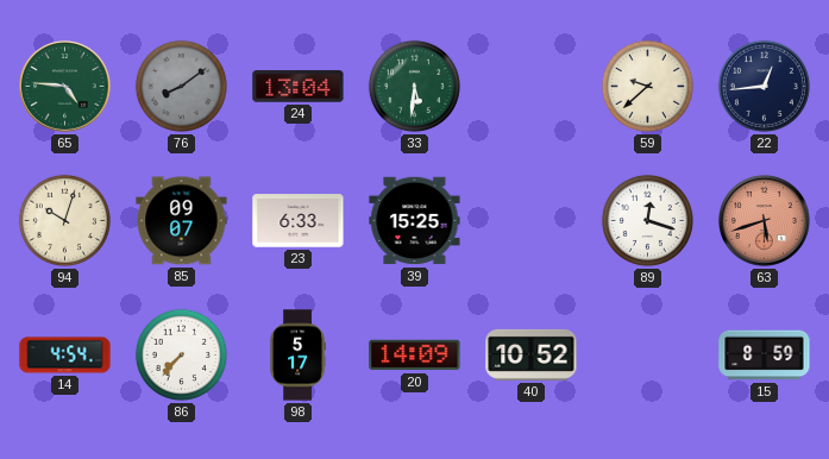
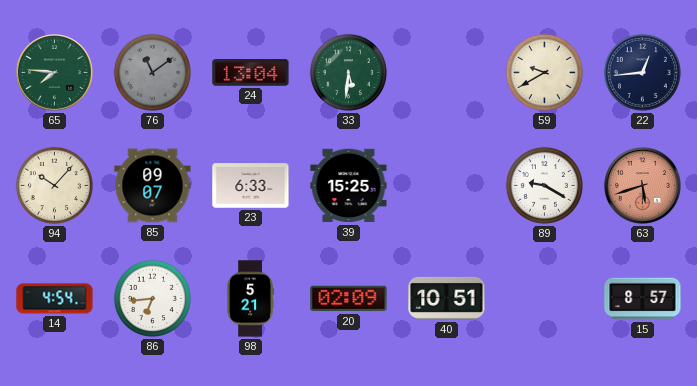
65: 4:46 -> 7:46 (55, 73)
76: 8:09 -> 11:09 (152, 72)
59: 9:38 -> 9:40 (544, 72)
94: 10:03 -> 10:07 (54, 185)
89: 12:18 -> 9:20 (544, 185)
86: 7:37 -> 6:44 (152, 298)
98: 5:17 -> 5:21 (250, 299)
20: 14:09 -> 02:09 (349, 299)
40: 10:52 -> 10:51 (447, 298)
15: 8:59 -> 8:57 (643, 299)
